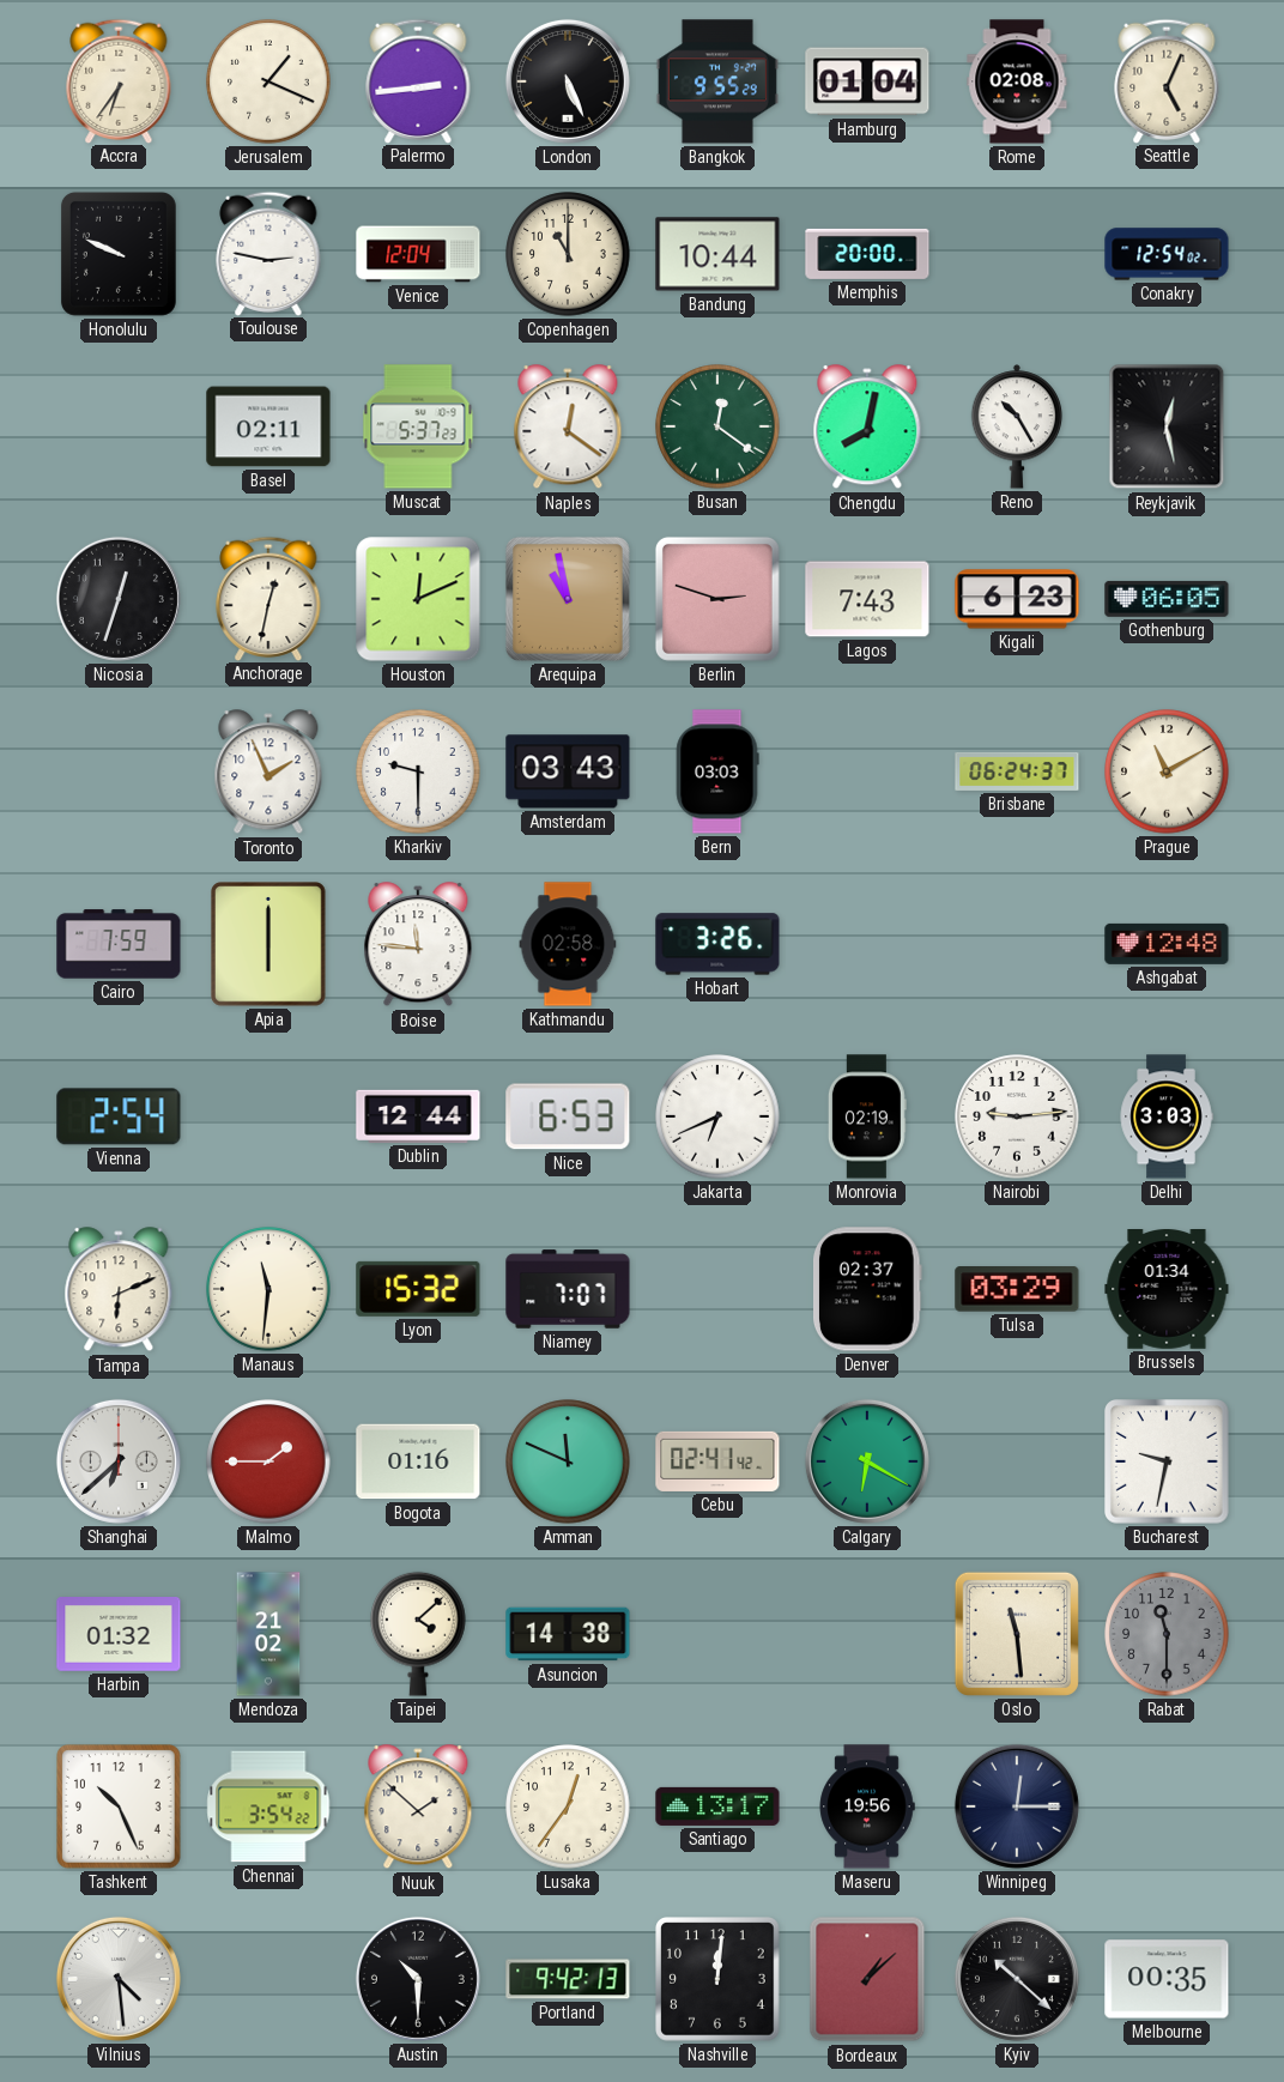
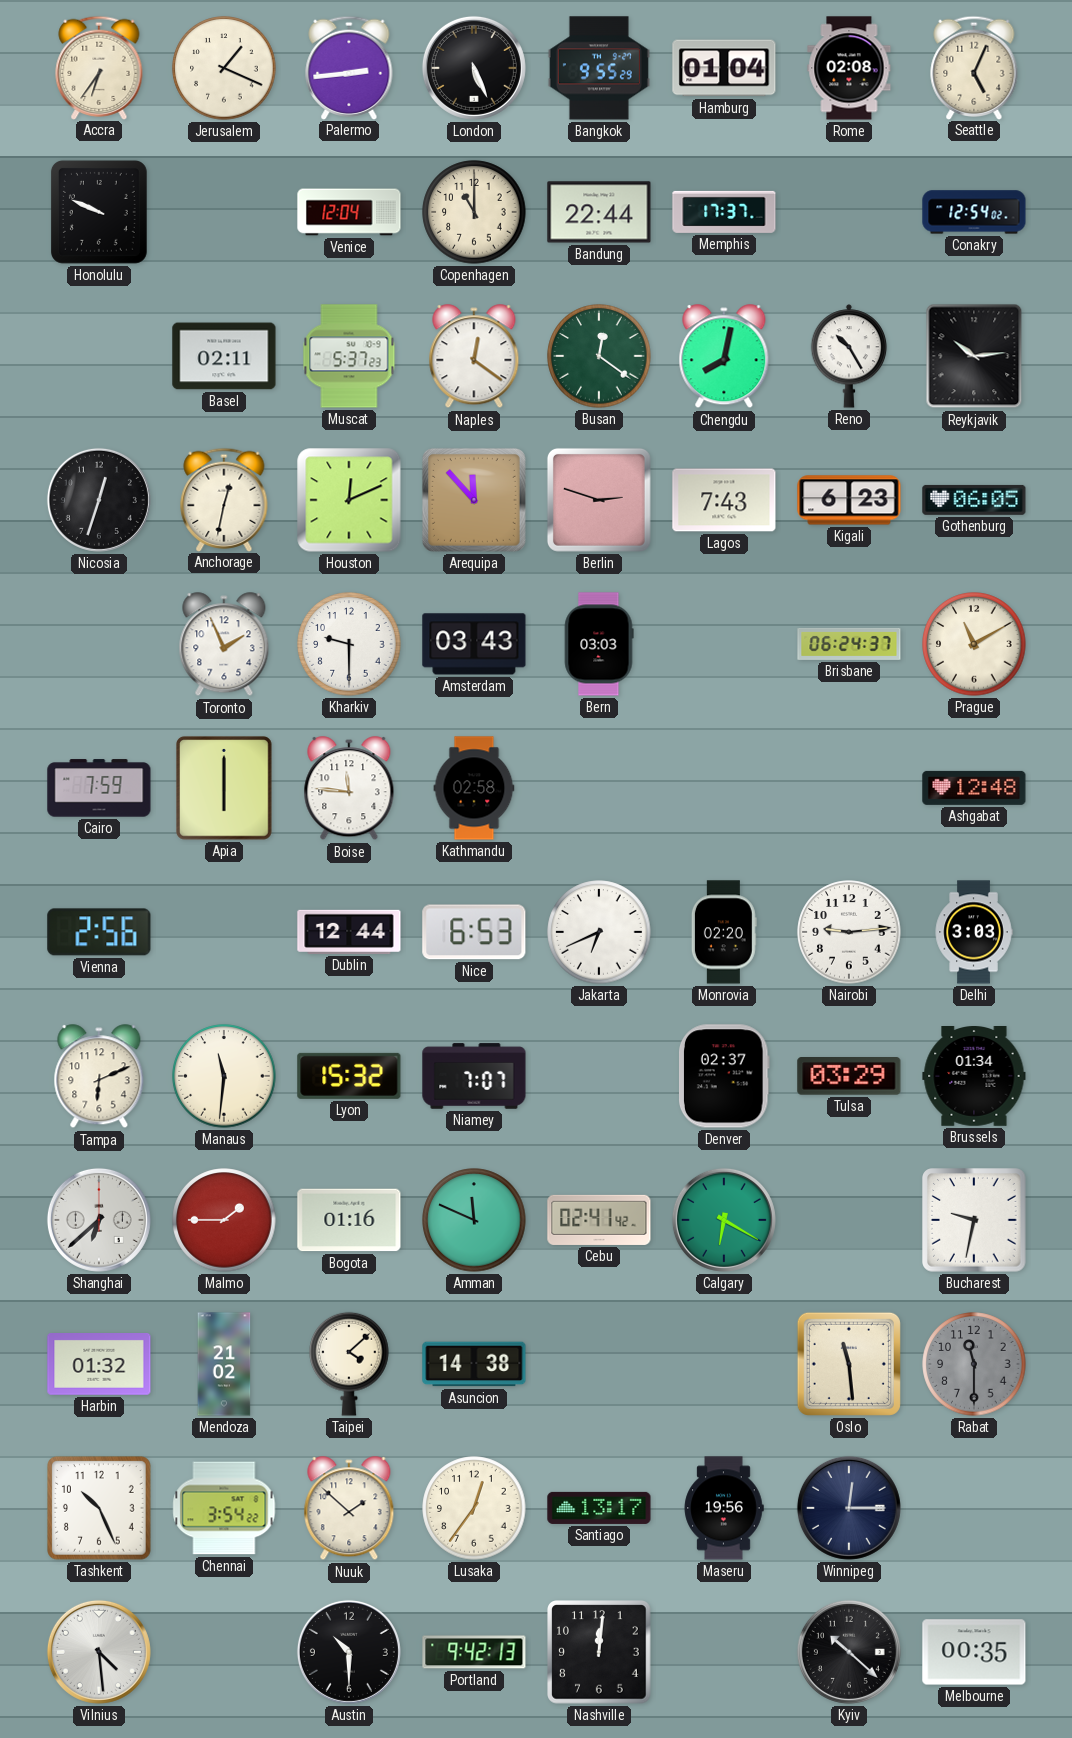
Toulouse: 2:47 -> none (268, 253)
Bandung: 10:44 -> 22:44 (599, 212)
Memphis: 20:00 -> 17:37 (724, 212)
Reykjavik: 12:28 -> 10:14 (974, 356)
Arequipa: 10:58 -> 11:53 (474, 500)
Hobart: 3:26 -> none (717, 944)
Vienna: 2:54 -> 2:56 (99, 932)
Monrovia: 02:19 -> 02:20 (724, 932)
Bordeaux: 1:08 -> none (867, 1979)
